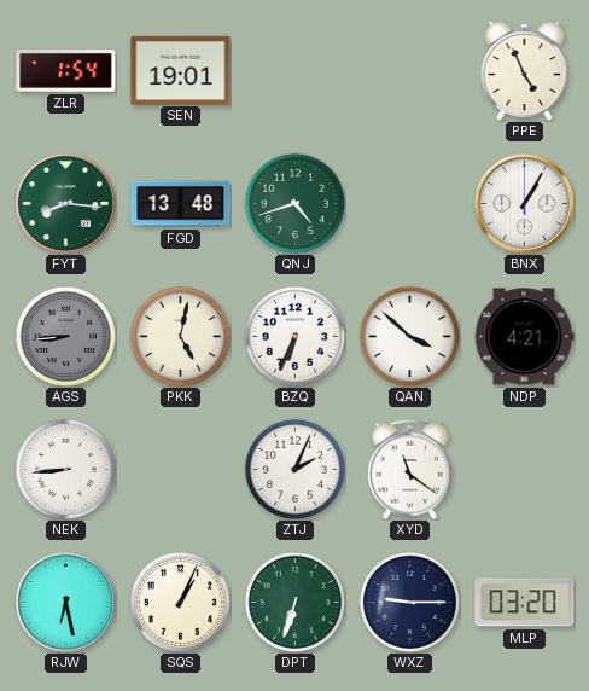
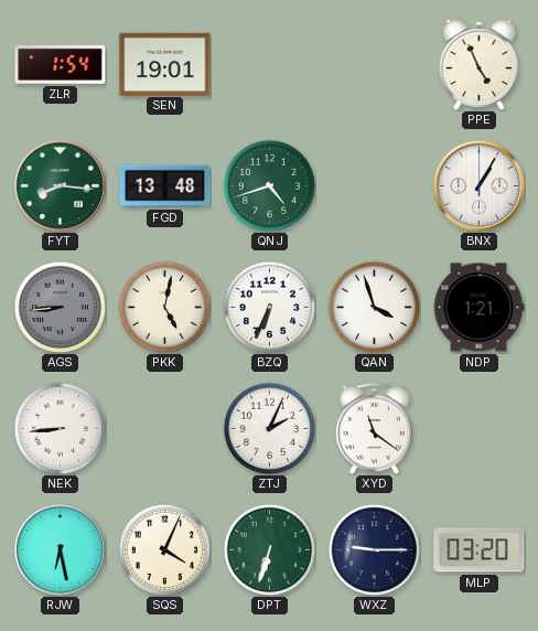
QAN: 3:52 -> 3:57 (374, 307)
NDP: 4:21 -> 1:21 (478, 308)
SQS: 1:04 -> 4:04 (164, 549)
